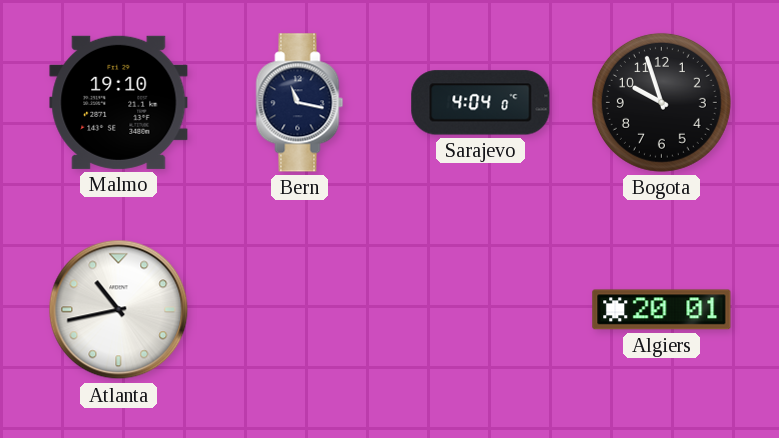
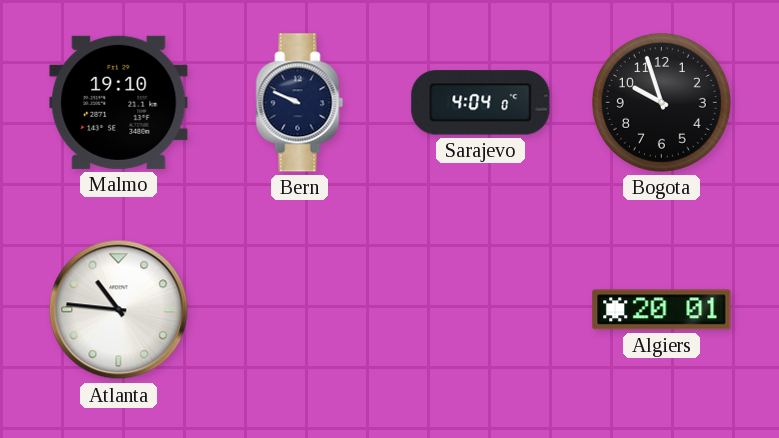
Bern: 11:17 -> 9:49 (300, 103)
Atlanta: 10:43 -> 10:46 (119, 310)
